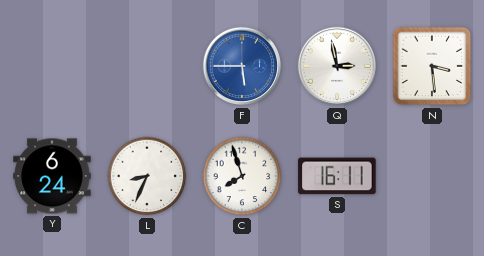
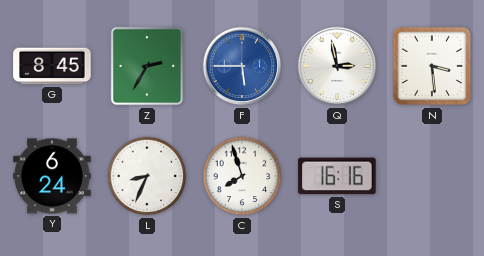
G: none -> 8:45 (52, 66)
Z: none -> 2:35 (147, 66)
S: 16:11 -> 16:16 (337, 176)
